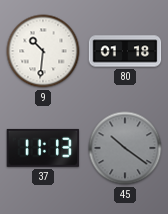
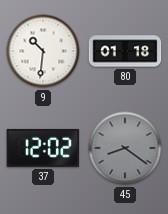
37: 11:13 -> 12:02 (43, 148)
45: 10:21 -> 8:21 (125, 148)
